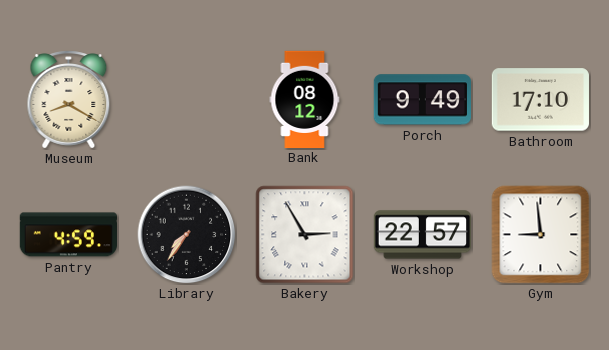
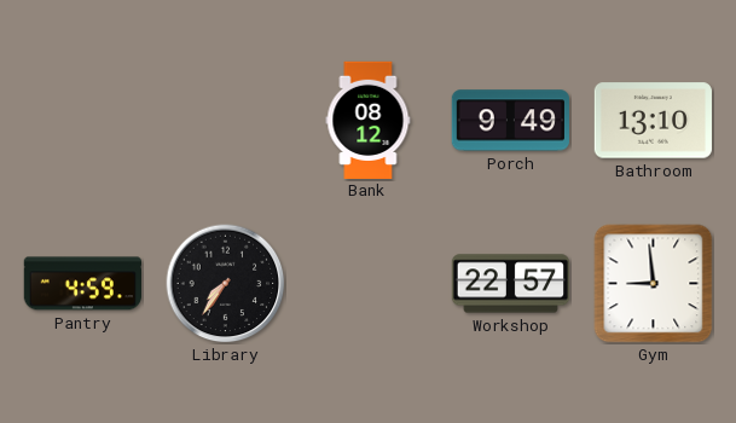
Museum: 8:20 -> none (69, 100)
Bathroom: 17:10 -> 13:10 (653, 121)
Bakery: 2:55 -> none (305, 235)
